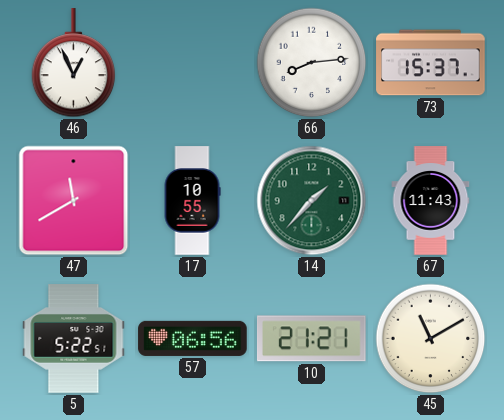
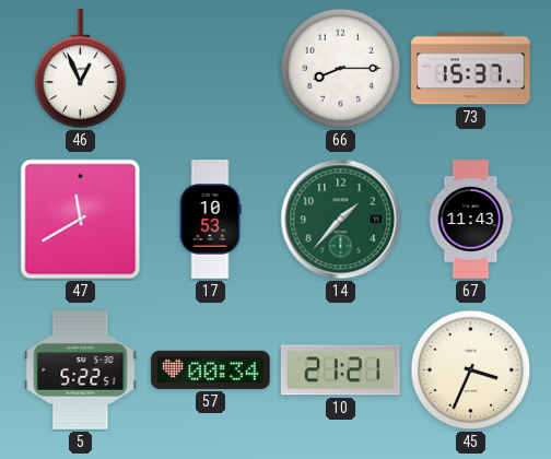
66: 8:14 -> 8:15 (341, 69)
17: 10:55 -> 10:53 (210, 220)
57: 06:56 -> 00:34 (211, 369)
45: 11:10 -> 3:34 (471, 370)
